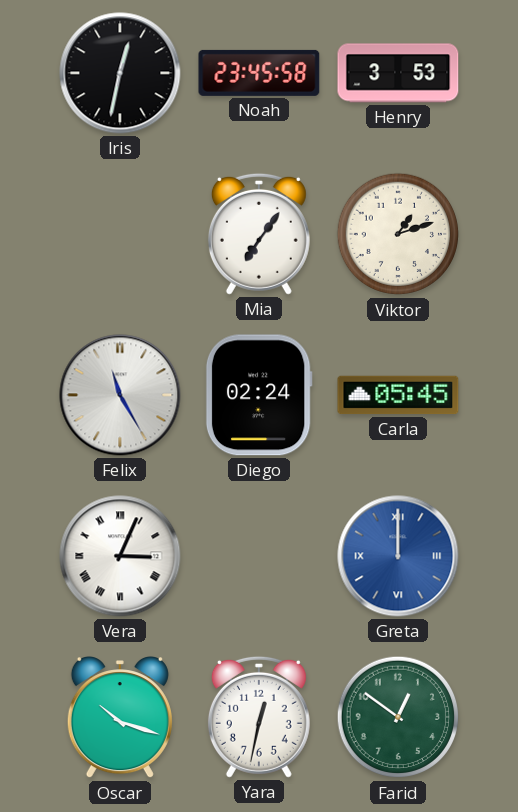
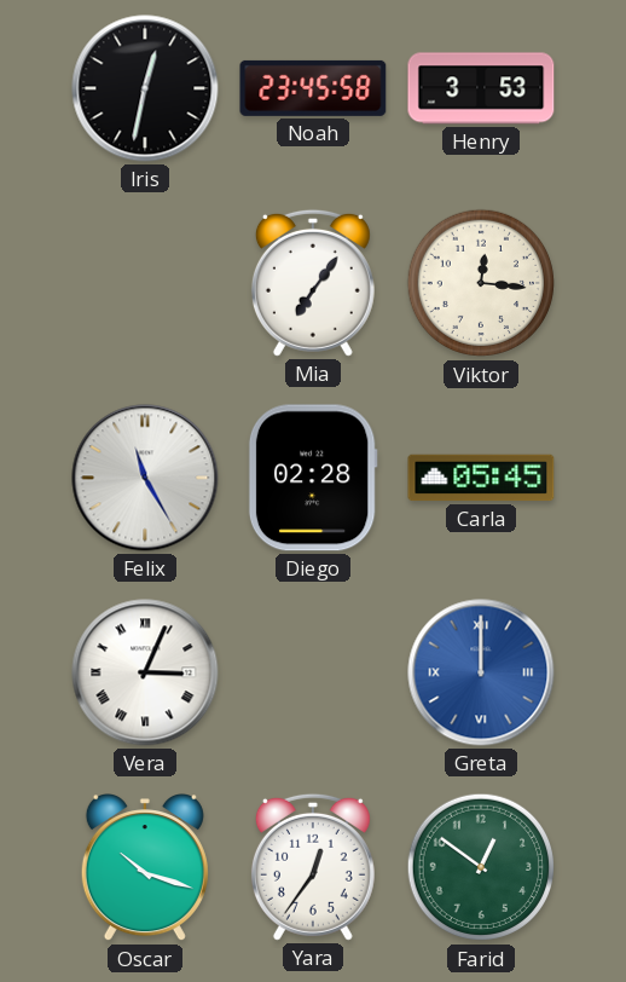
Viktor: 1:12 -> 12:16 (481, 283)
Diego: 02:24 -> 02:28 (313, 478)
Yara: 12:32 -> 12:36 (313, 867)
